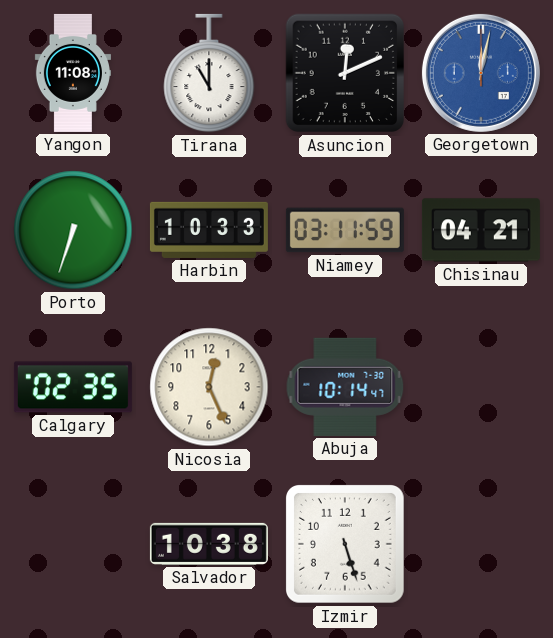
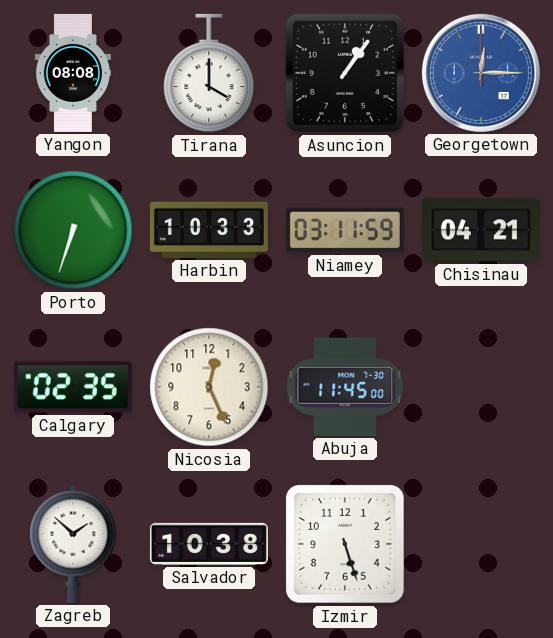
Yangon: 11:08 -> 08:08 (73, 73)
Tirana: 11:00 -> 4:00 (209, 73)
Asuncion: 12:11 -> 1:06 (345, 73)
Georgetown: 12:02 -> 12:15 (481, 73)
Abuja: 10:14 -> 11:45 (345, 387)
Zagreb: none -> 1:52 (73, 544)
